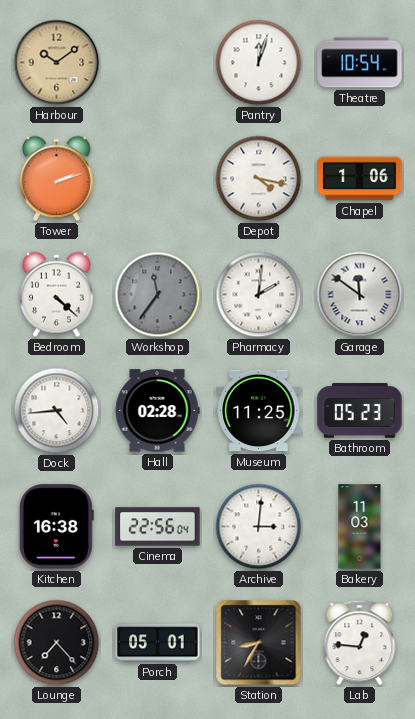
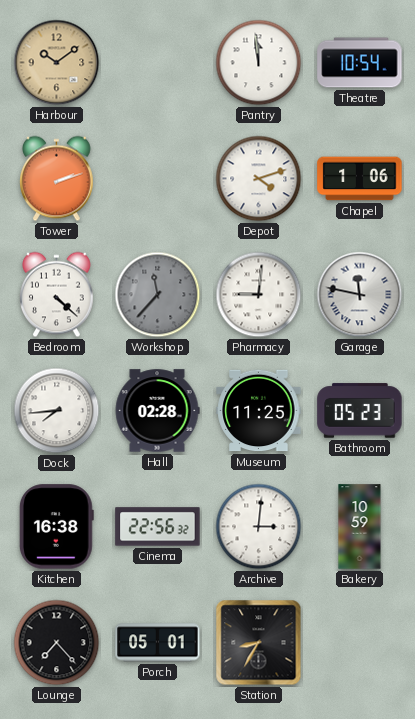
Pantry: 12:03 -> 11:59 (259, 63)
Depot: 4:17 -> 4:12 (259, 179)
Workshop: 11:36 -> 11:37 (158, 295)
Pharmacy: 2:01 -> 9:01 (259, 295)
Garage: 11:51 -> 11:47 (360, 295)
Dock: 4:44 -> 7:44 (57, 411)
Cinema: 22:56:04 -> 22:56:32 (158, 527)
Bakery: 11:03 -> 10:59 (360, 527)
Lab: 12:46 -> none (360, 643)
